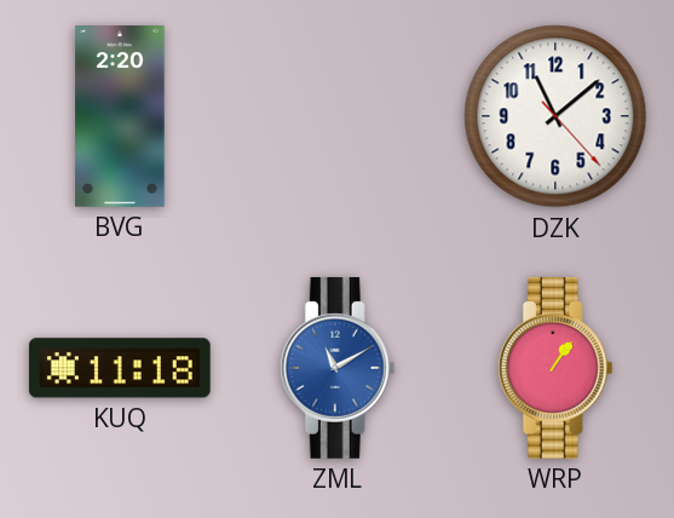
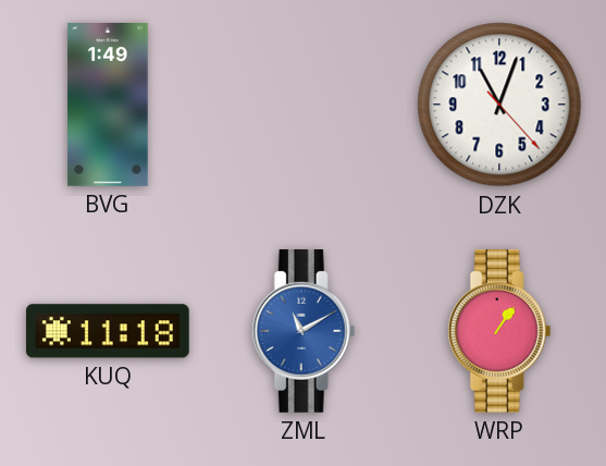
BVG: 2:20 -> 1:49 (108, 106)
DZK: 11:08 -> 11:03 (499, 105)
